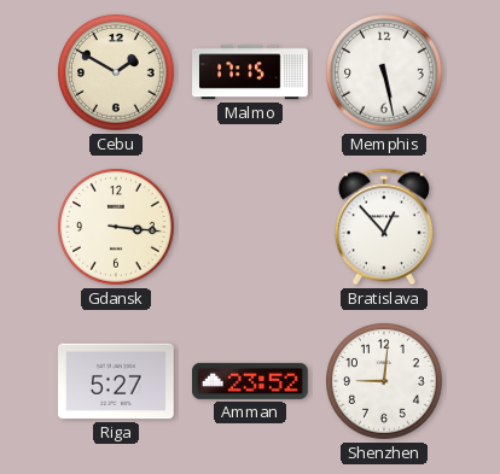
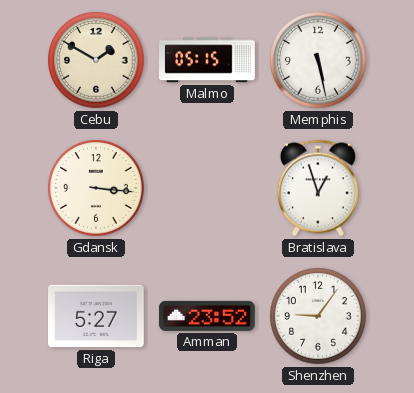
Malmo: 17:15 -> 05:15 (208, 60)
Bratislava: 12:53 -> 12:57 (318, 188)
Shenzhen: 9:01 -> 9:06 (318, 316)
